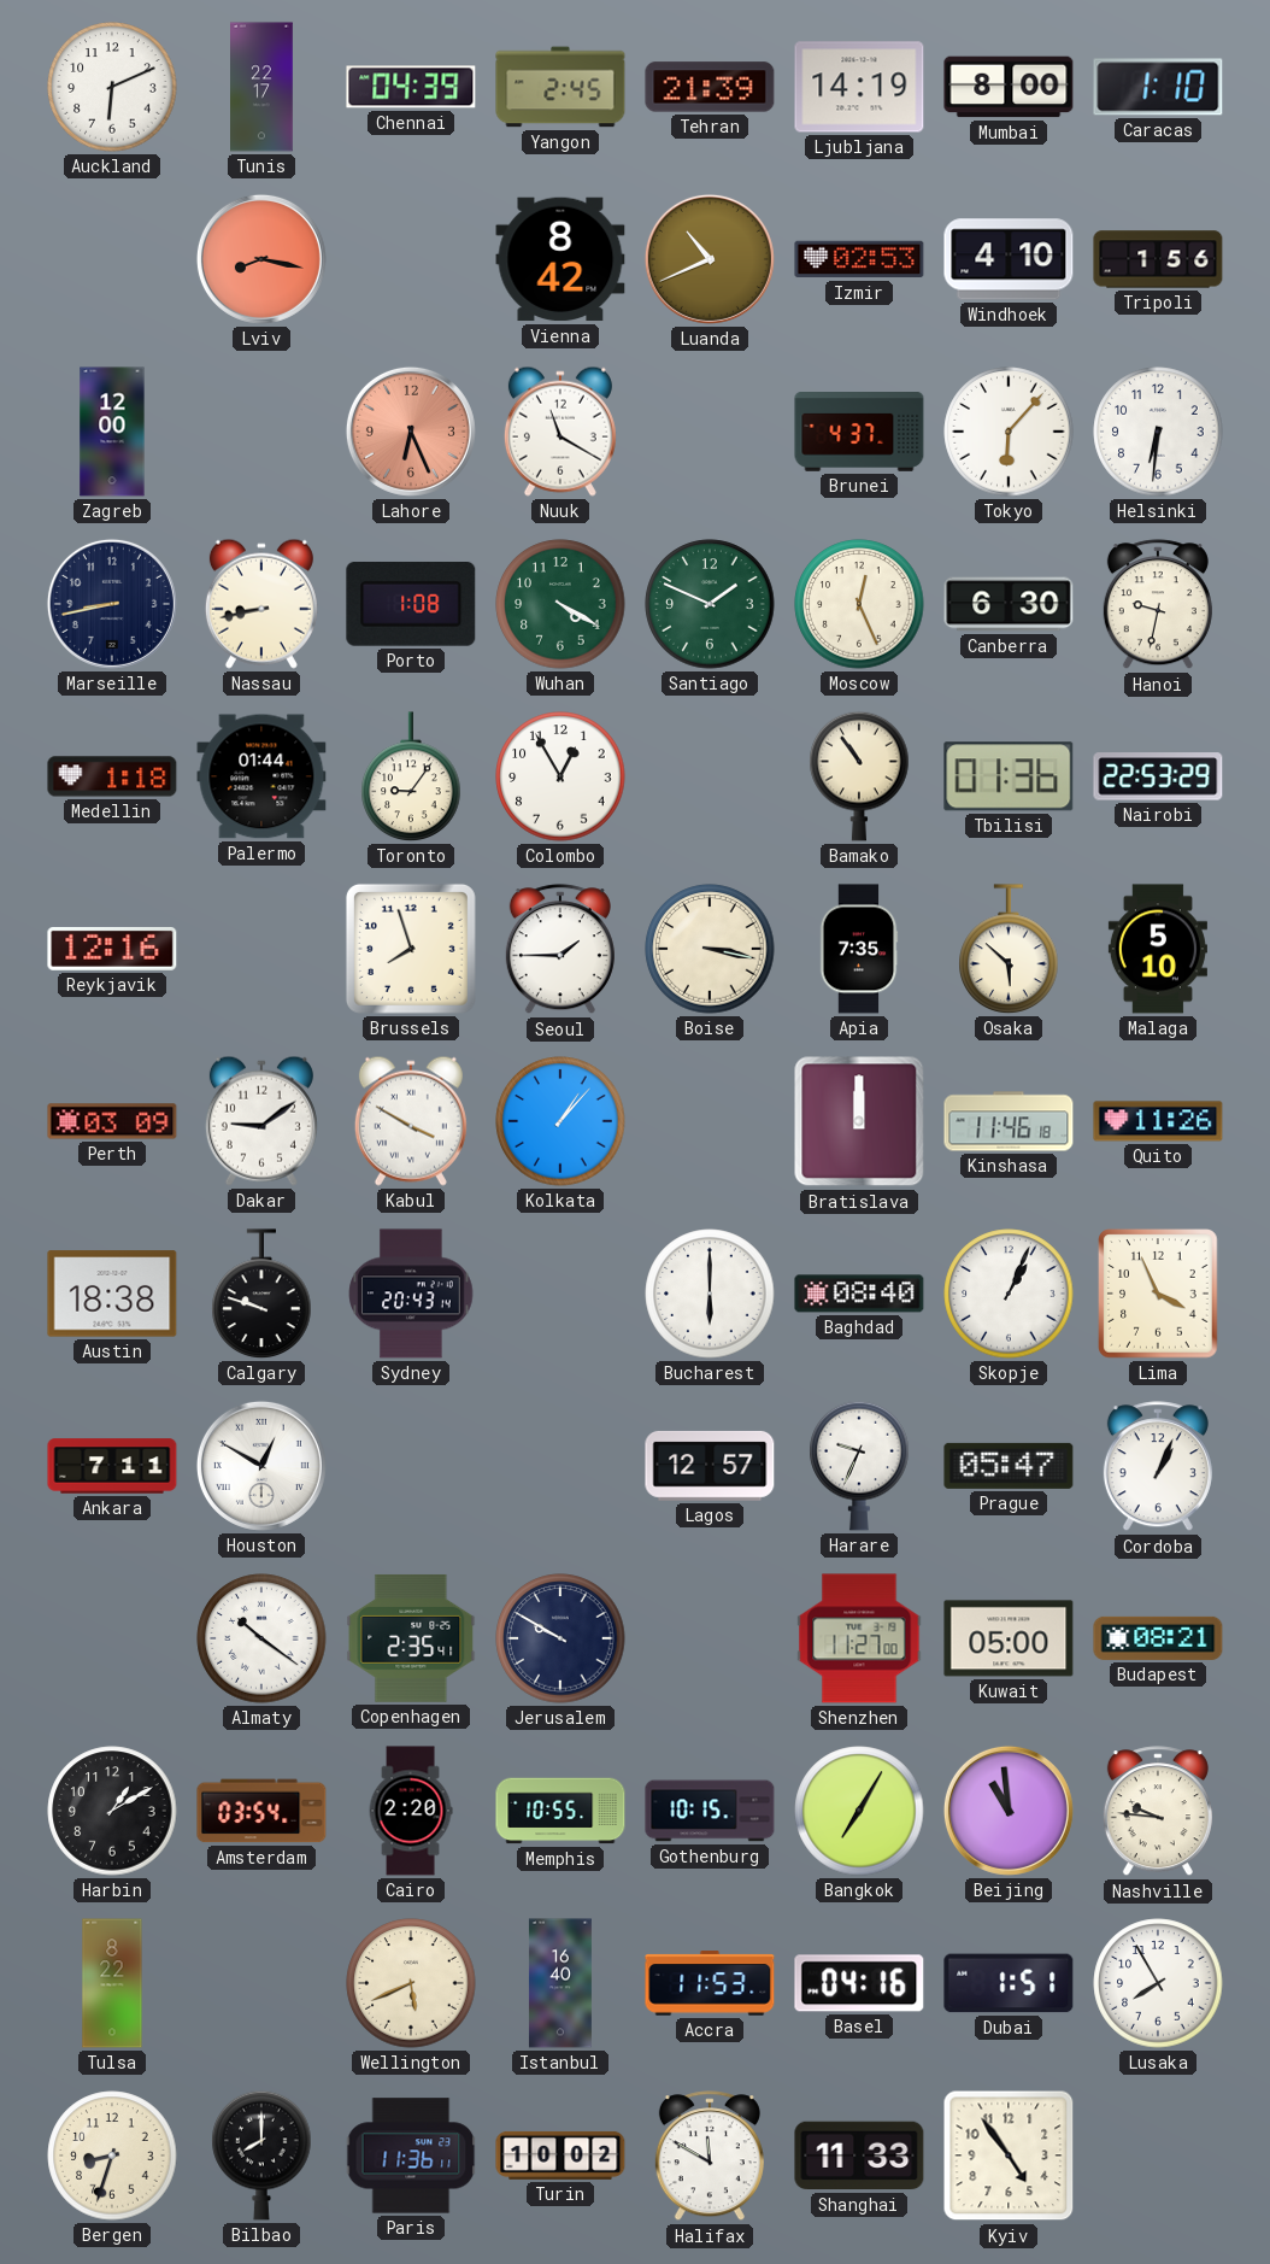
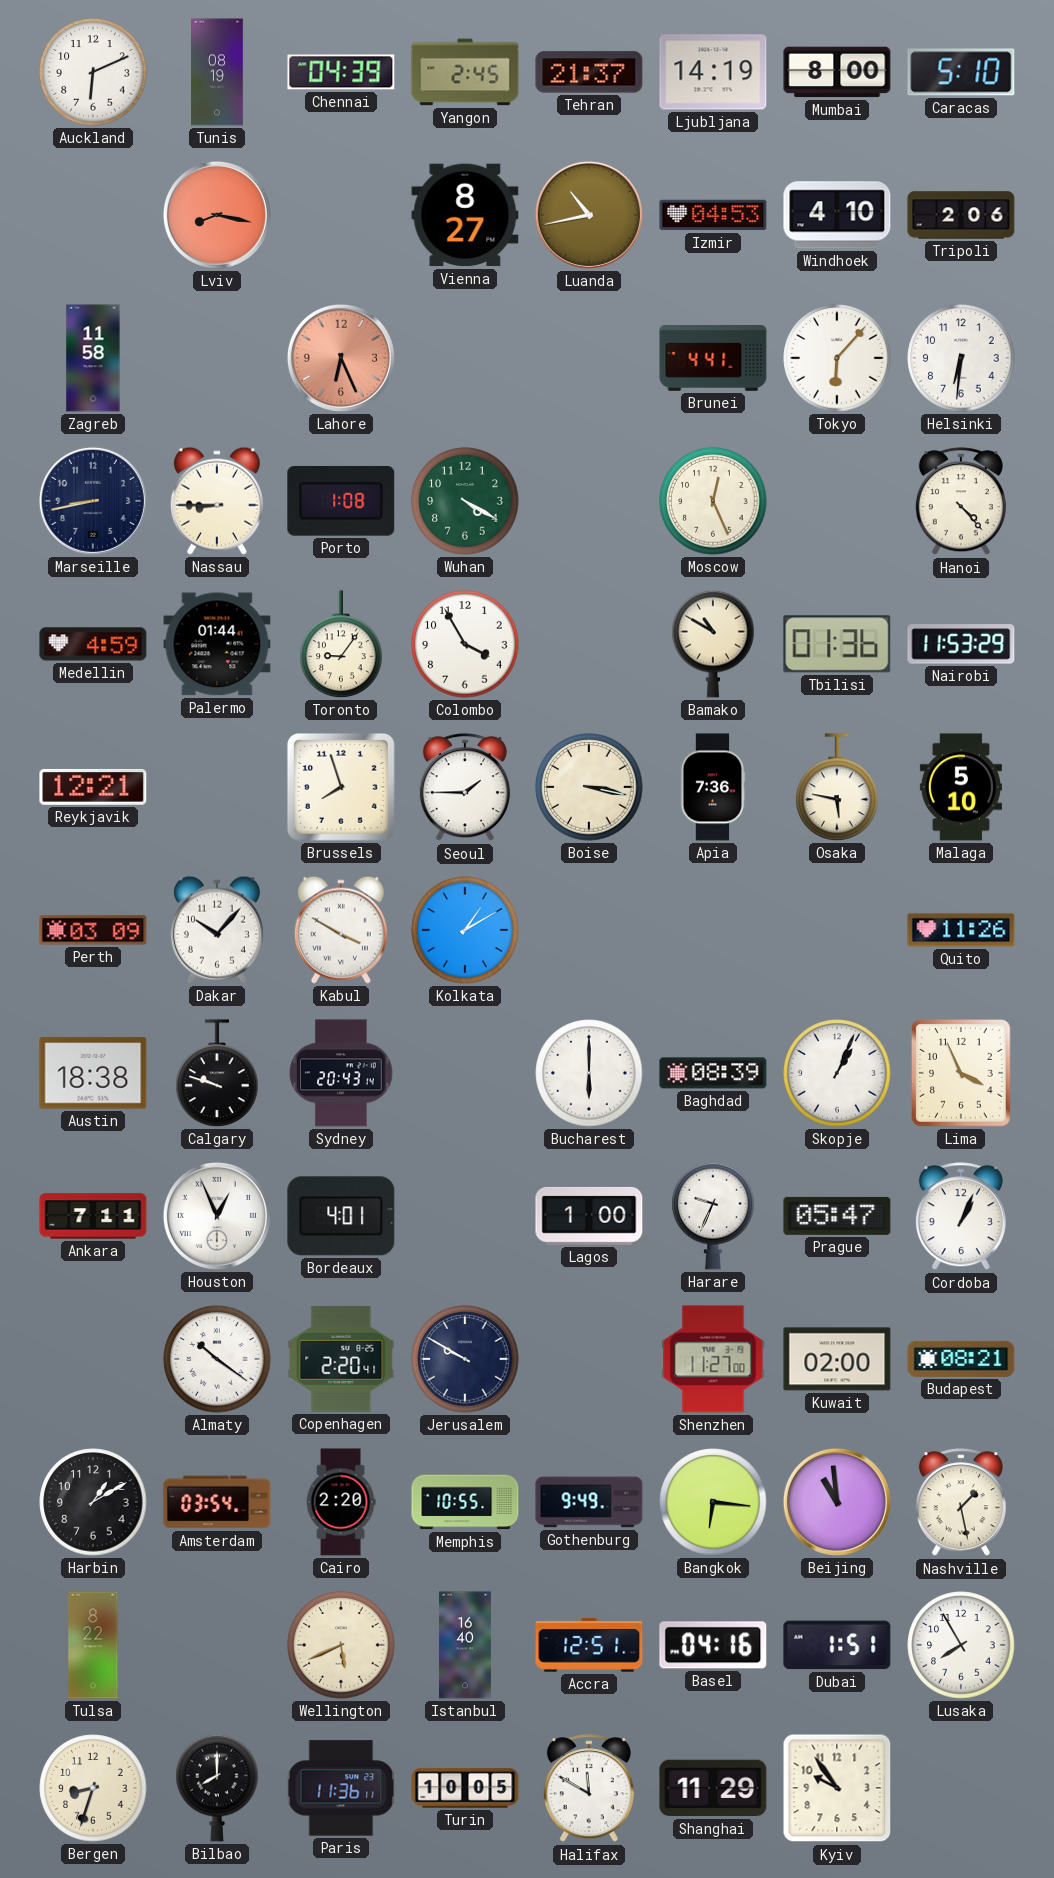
Tunis: 22:17 -> 08:19 (218, 72)
Tehran: 21:39 -> 21:37 (589, 72)
Caracas: 1:10 -> 5:10 (961, 72)
Vienna: 8:42 -> 8:27 (465, 215)
Luanda: 10:41 -> 10:43 (589, 215)
Izmir: 02:53 -> 04:53 (713, 215)
Tripoli: 1:56 -> 2:06 (961, 215)
Zagreb: 12:00 -> 11:58 (93, 358)
Nuuk: 11:20 -> none (560, 432)
Brunei: 4:37 -> 4:41 (713, 359)
Nassau: 8:43 -> 8:45 (217, 501)
Santiago: 1:49 -> none (710, 604)
Canberra: 6:30 -> none (1009, 604)
Hanoi: 9:32 -> 4:23 (961, 502)
Medellin: 1:18 -> 4:59 (93, 644)
Colombo: 12:55 -> 3:55 (465, 644)
Bamako: 10:54 -> 10:50 (713, 644)
Nairobi: 22:53 -> 11:53 (961, 644)
Reykjavik: 12:16 -> 12:21 (93, 787)
Apia: 7:35 -> 7:36 (713, 787)
Osaka: 5:52 -> 5:47 (837, 787)
Dakar: 9:09 -> 10:07 (217, 930)
Kolkata: 1:07 -> 1:10 (465, 930)
Bratislava: 12:00 -> none (859, 1121)
Kinshasa: 11:46 -> none (1009, 1121)
Baghdad: 08:40 -> 08:39 (713, 1073)
Houston: 12:50 -> 12:56 (217, 1216)
Bordeaux: none -> 4:01 (341, 1216)
Lagos: 12:57 -> 1:00 (589, 1216)
Copenhagen: 2:35 -> 2:20 (341, 1359)
Kuwait: 05:00 -> 02:00 (837, 1359)
Gothenburg: 10:15 -> 9:49 (589, 1502)
Bangkok: 7:05 -> 6:16 (713, 1502)
Nashville: 9:46 -> 1:28 (961, 1503)
Accra: 11:53 -> 12:51 (589, 1645)
Turin: 10:02 -> 10:05 (465, 1788)
Shanghai: 11:33 -> 11:29 (713, 1788)
Kyiv: 4:54 -> 9:54 (837, 1788)
